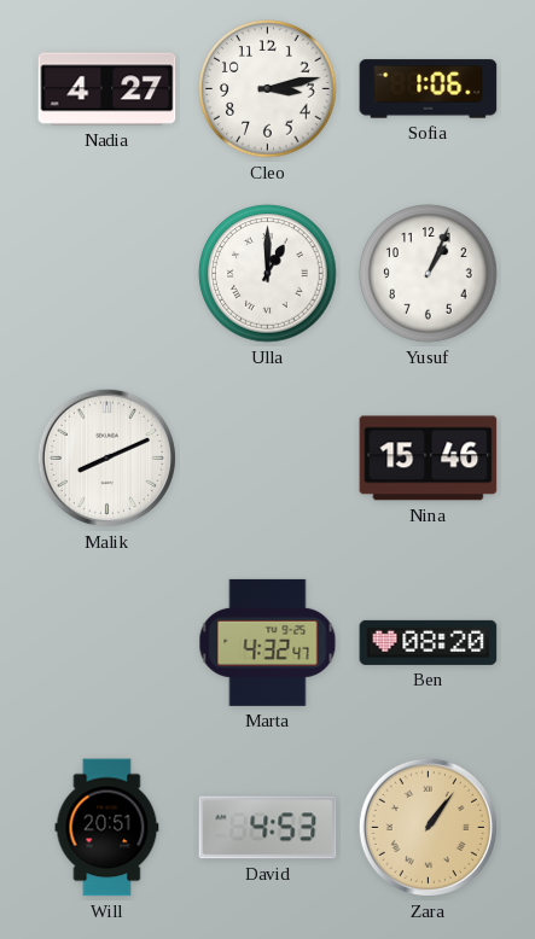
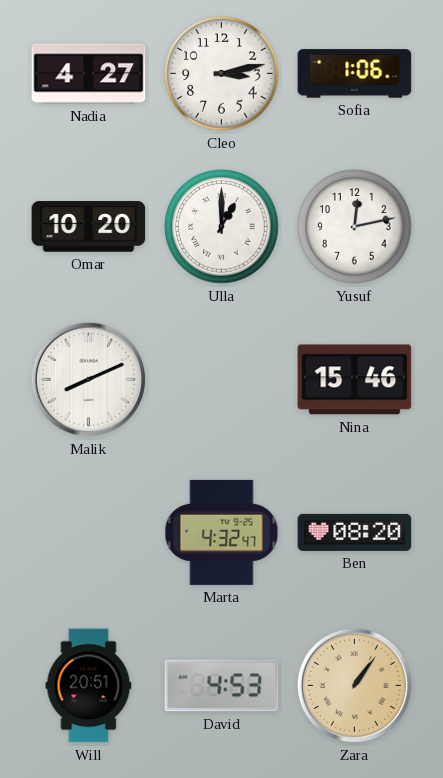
Omar: none -> 10:20 (89, 227)
Yusuf: 1:04 -> 12:13 (355, 227)
